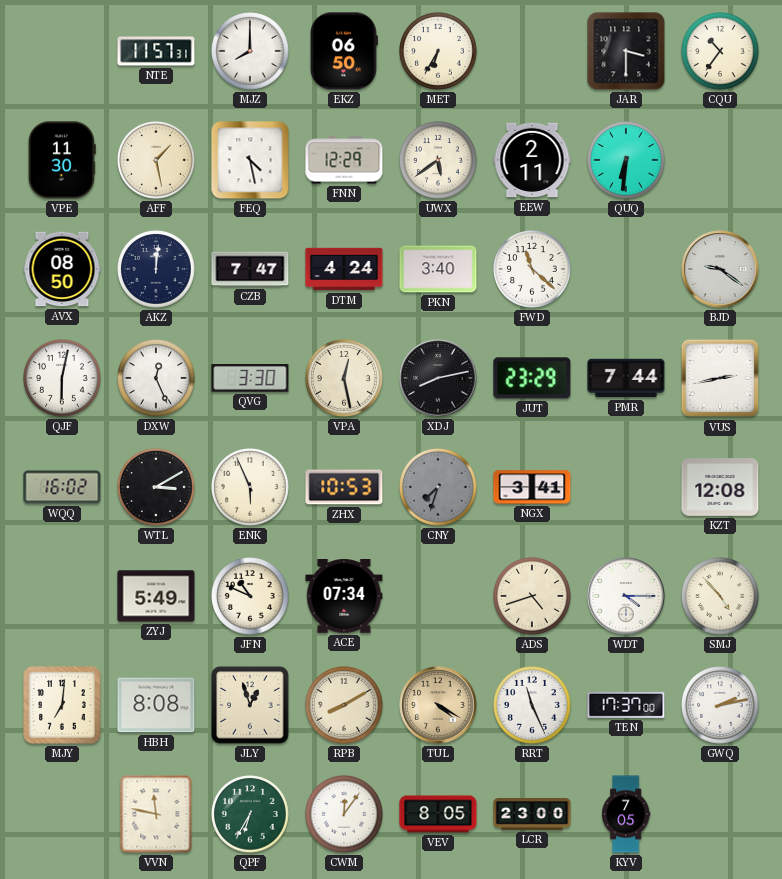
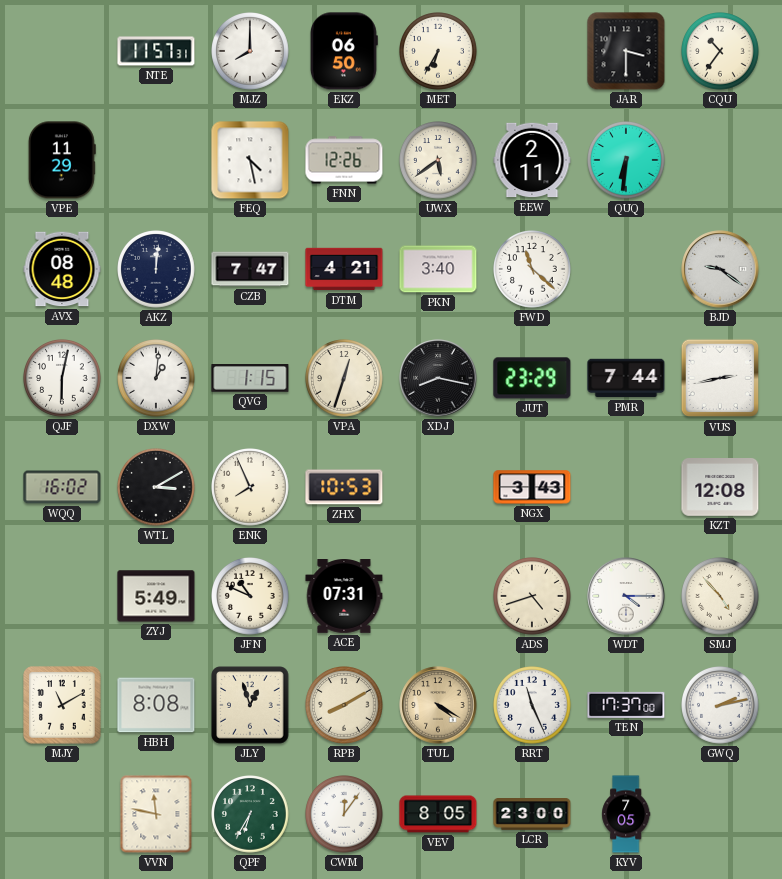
VPE: 11:30 -> 11:29 (62, 160)
AFF: 1:28 -> none (157, 161)
FNN: 12:29 -> 12:26 (344, 160)
AVX: 08:50 -> 08:48 (62, 269)
DTM: 4:24 -> 4:21 (344, 269)
DXW: 12:26 -> 1:01 (157, 379)
QVG: 3:30 -> 1:15 (250, 378)
VPA: 12:28 -> 12:33 (345, 379)
XDJ: 8:13 -> 8:17 (438, 378)
ENK: 5:56 -> 7:56 (251, 488)
CNY: 7:33 -> none (439, 488)
NGX: 3:41 -> 3:43 (532, 487)
ACE: 07:34 -> 07:31 (344, 597)
MJY: 7:01 -> 11:10 (62, 705)
